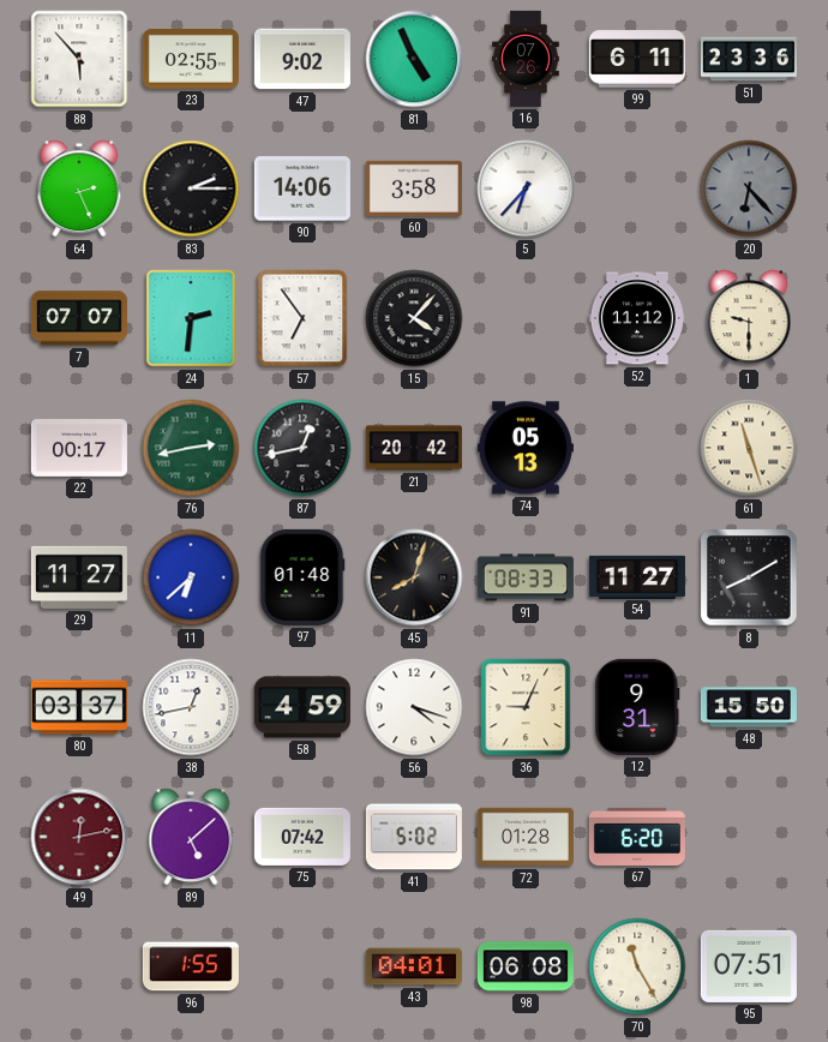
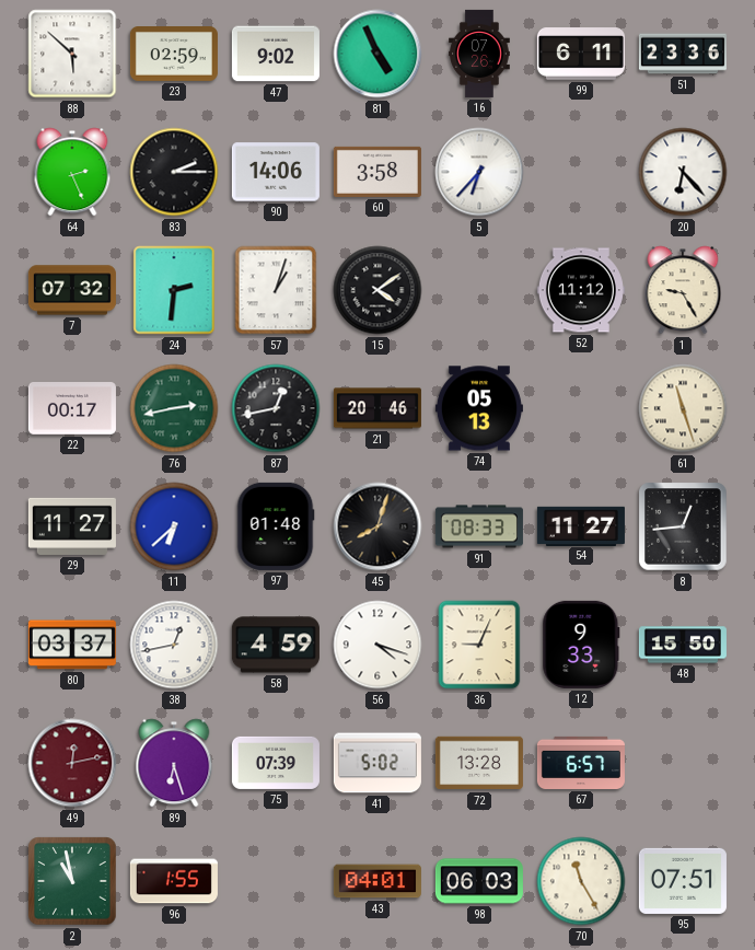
88: 5:53 -> 5:52 (72, 54)
23: 02:55 -> 02:59 (174, 55)
20 dial: grey -> white (683, 172)
7: 07:07 -> 07:32 (72, 290)
57: 6:54 -> 1:03 (276, 290)
15: 4:07 -> 4:09 (377, 290)
1: 9:30 -> 9:25 (683, 290)
21: 20:42 -> 20:46 (377, 408)
8: 8:10 -> 12:44 (683, 526)
12: 9:31 -> 9:33 (581, 645)
89: 5:08 -> 6:27 (174, 763)
75: 07:42 -> 07:39 (276, 763)
72: 01:28 -> 13:28 (479, 763)
67: 6:20 -> 6:57 (581, 763)
2: none -> 10:58 (72, 881)
98: 06:08 -> 06:03 (479, 881)
